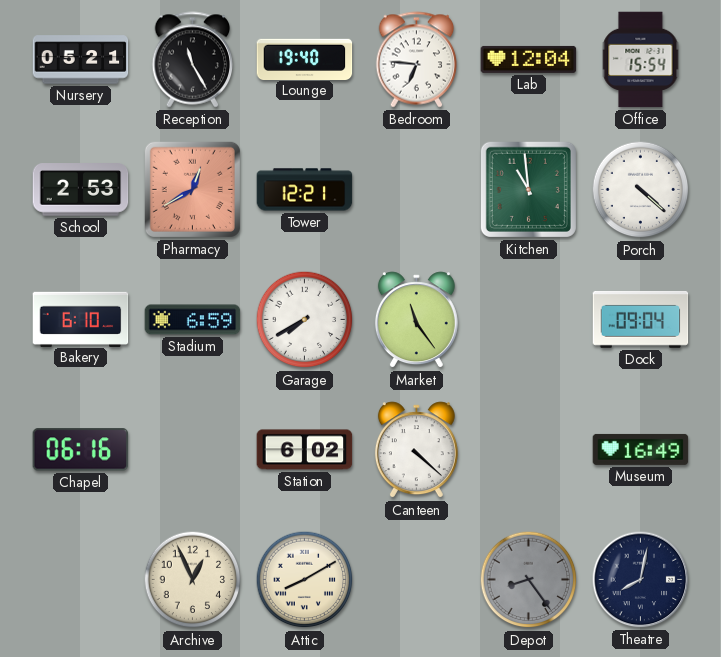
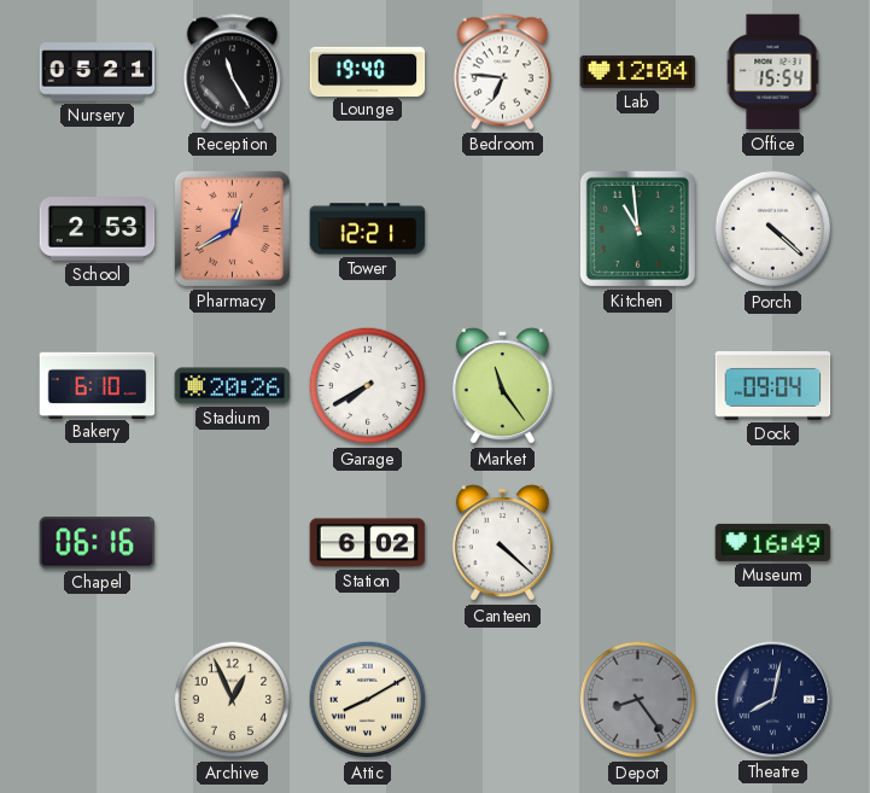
Stadium: 6:59 -> 20:26 (233, 386)
